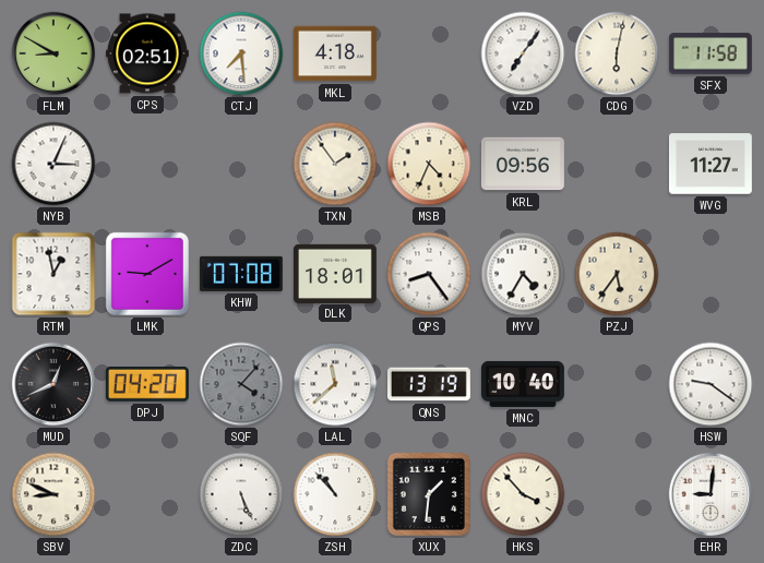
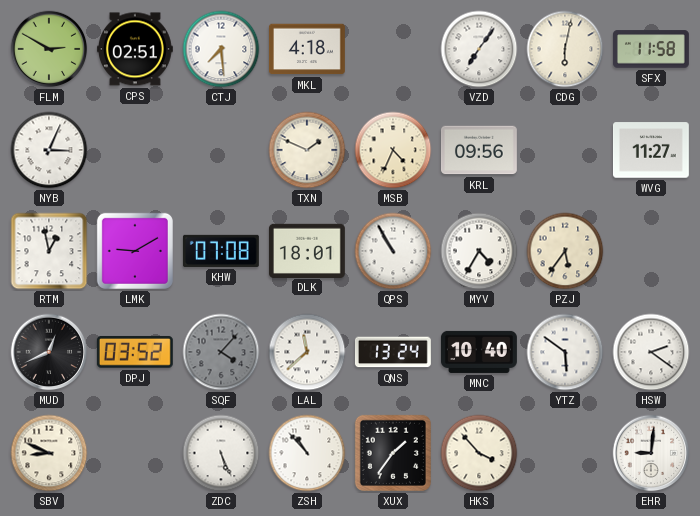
FLM: 8:50 -> 2:50 (49, 49)
TXN: 1:54 -> 1:49 (307, 150)
QPS: 8:24 -> 10:55 (393, 251)
DPJ: 04:20 -> 03:52 (135, 352)
QNS: 13:19 -> 13:24 (393, 352)
YTZ: none -> 5:51 (565, 352)
HSW: 9:21 -> 2:21 (651, 352)
XUX: 1:31 -> 1:36 (393, 453)
